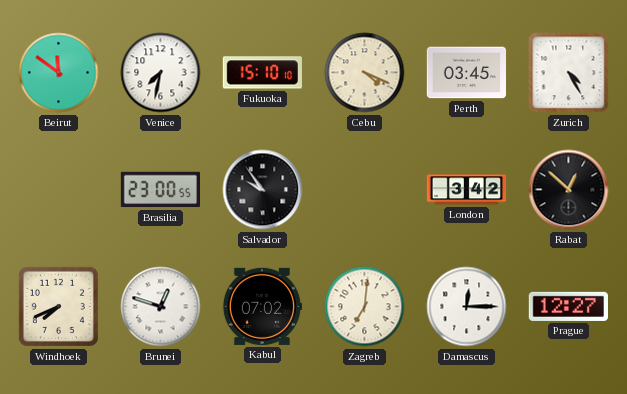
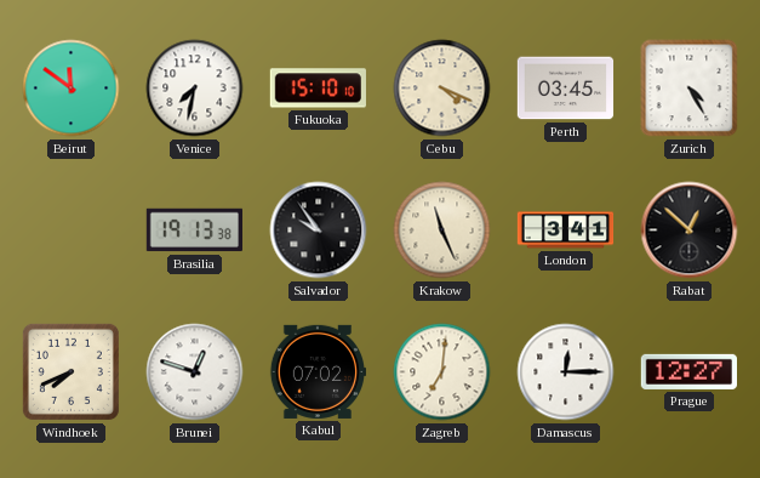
Brasilia: 23:00 -> 19:13 (194, 231)
Krakow: none -> 11:26 (442, 231)
London: 3:42 -> 3:41 (566, 231)
